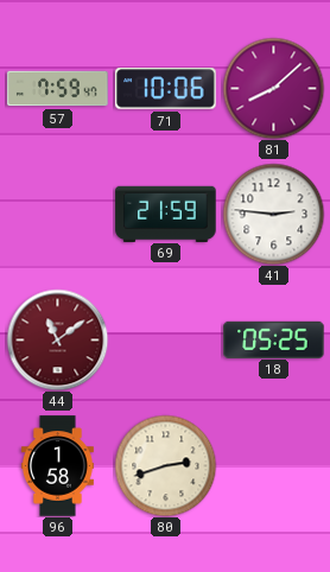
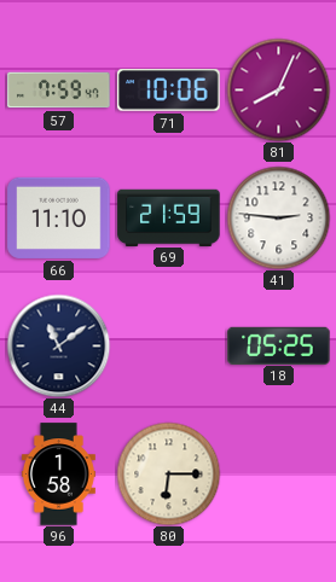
81: 8:08 -> 8:04 (278, 89)
66: none -> 11:10 (59, 217)
44 dial: burgundy -> navy (58, 345)
80: 2:42 -> 6:15 (168, 473)
